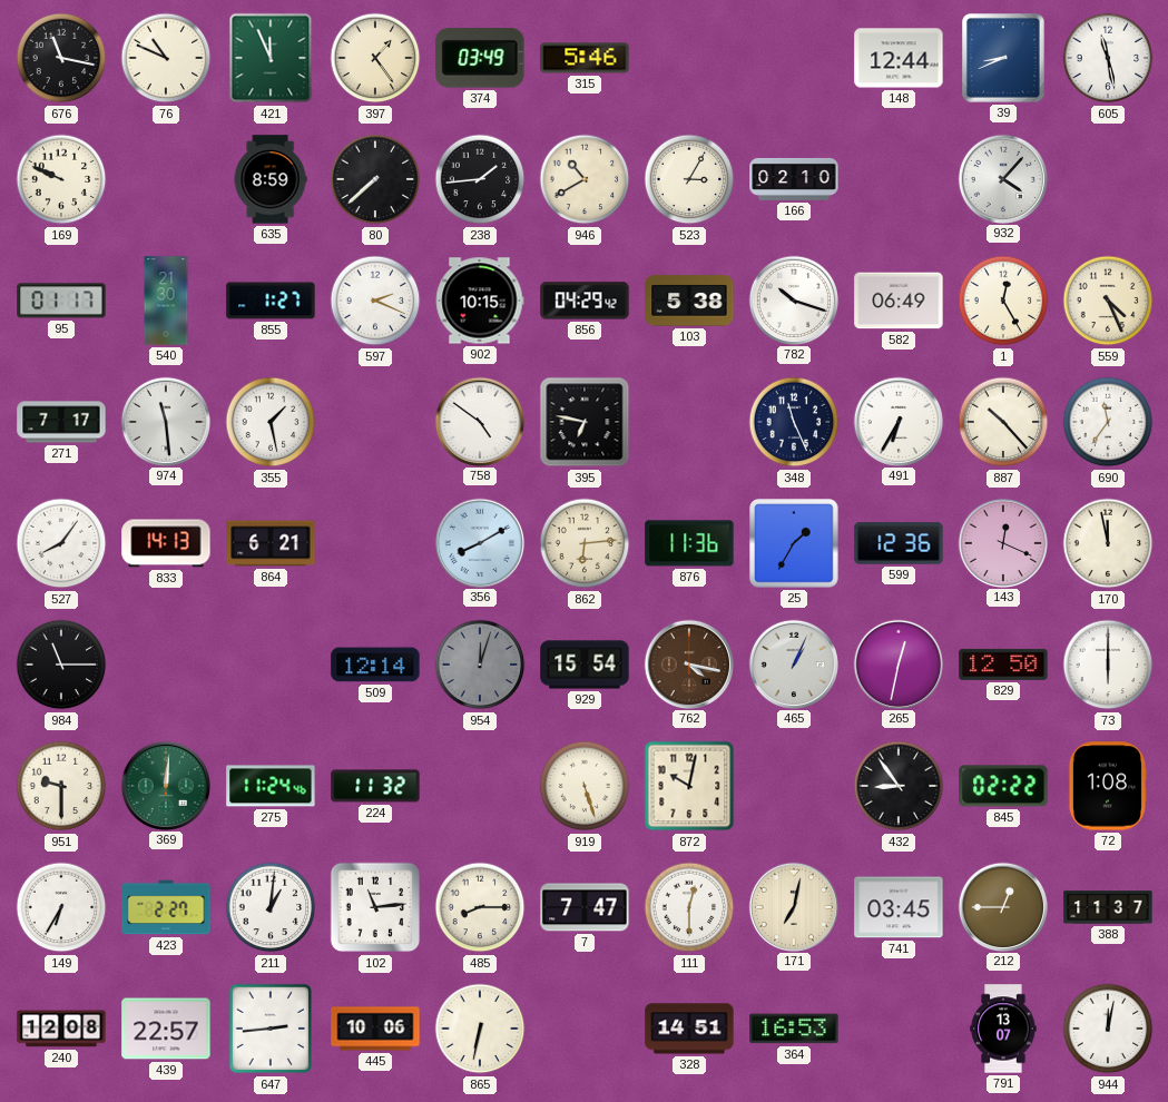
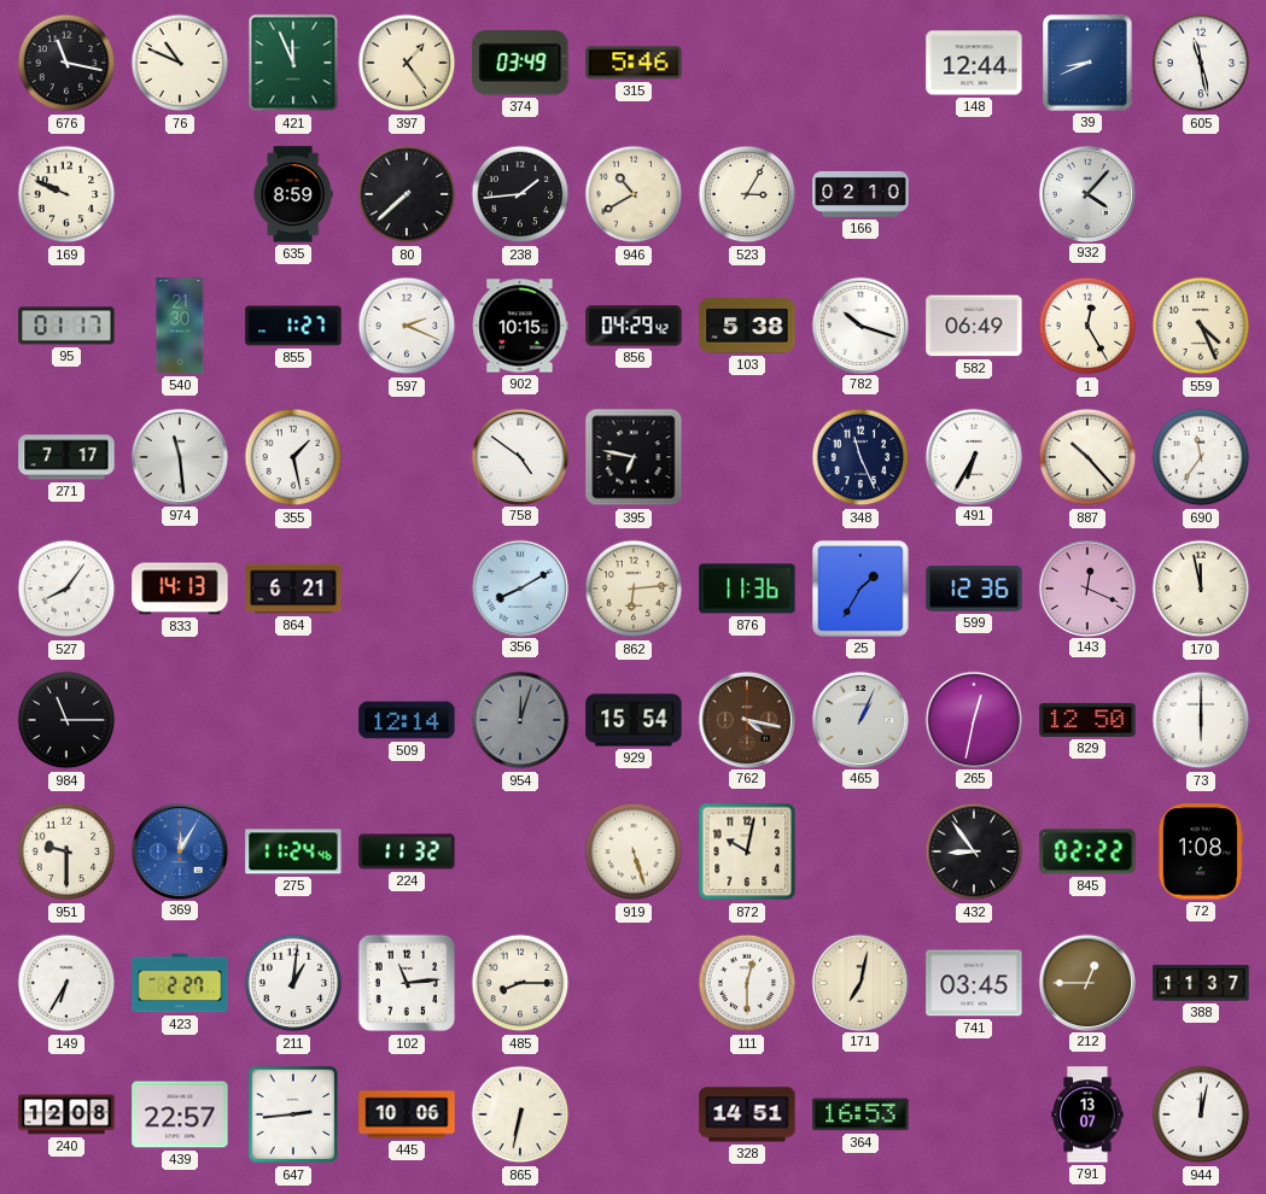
369: 12:01 -> 12:05 (179, 850)
369 dial: green -> blue (179, 850)
7: 7:47 -> none (585, 907)
